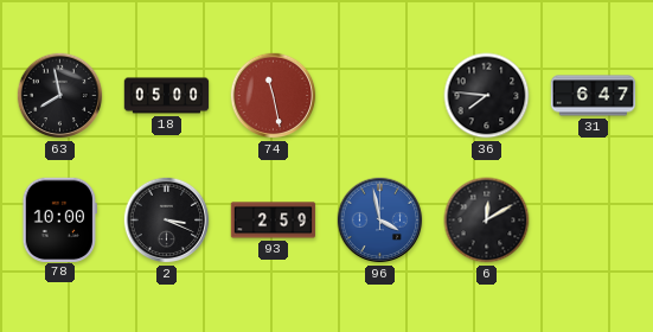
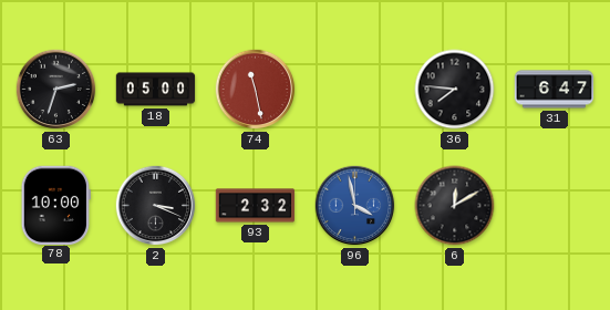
63: 7:58 -> 2:33 (56, 90)
93: 2:59 -> 2:32 (256, 206)
